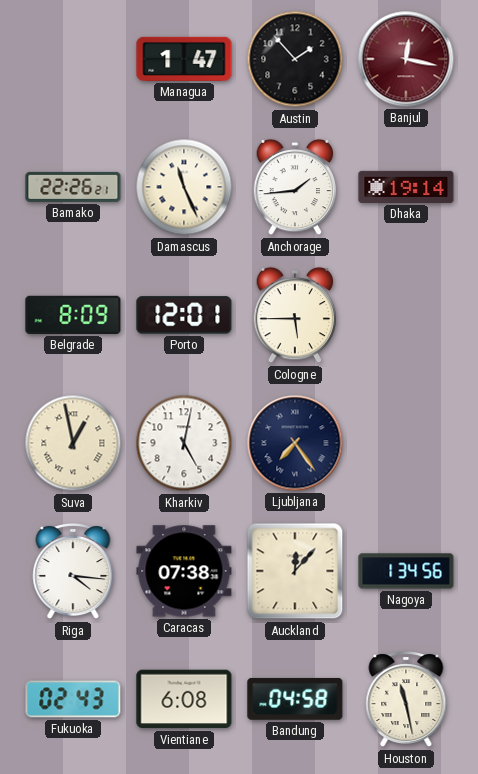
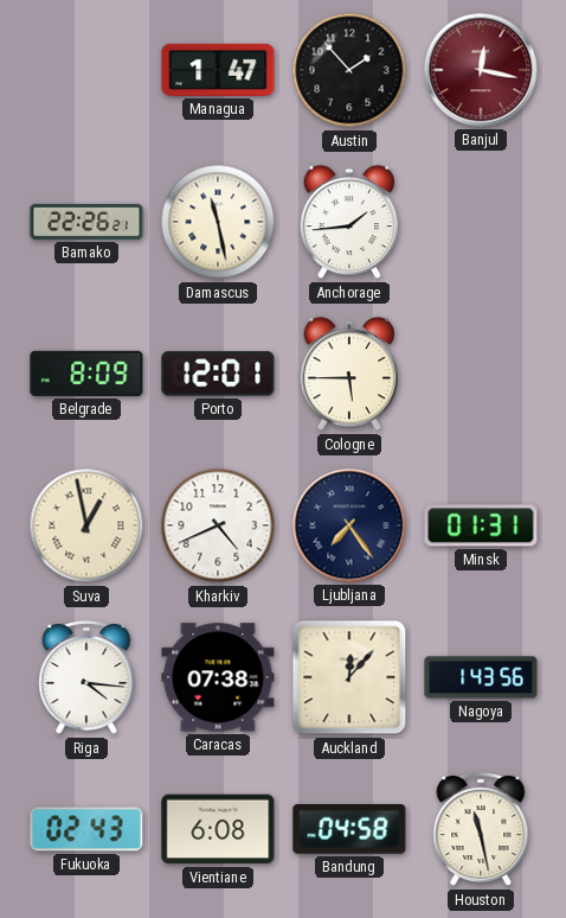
Damascus: 11:26 -> 11:28 (218, 222)
Dhaka: 19:14 -> none (406, 187)
Kharkiv: 5:02 -> 4:41 (218, 525)
Minsk: none -> 01:31 (481, 525)
Nagoya: 1:34 -> 1:43 (481, 677)
